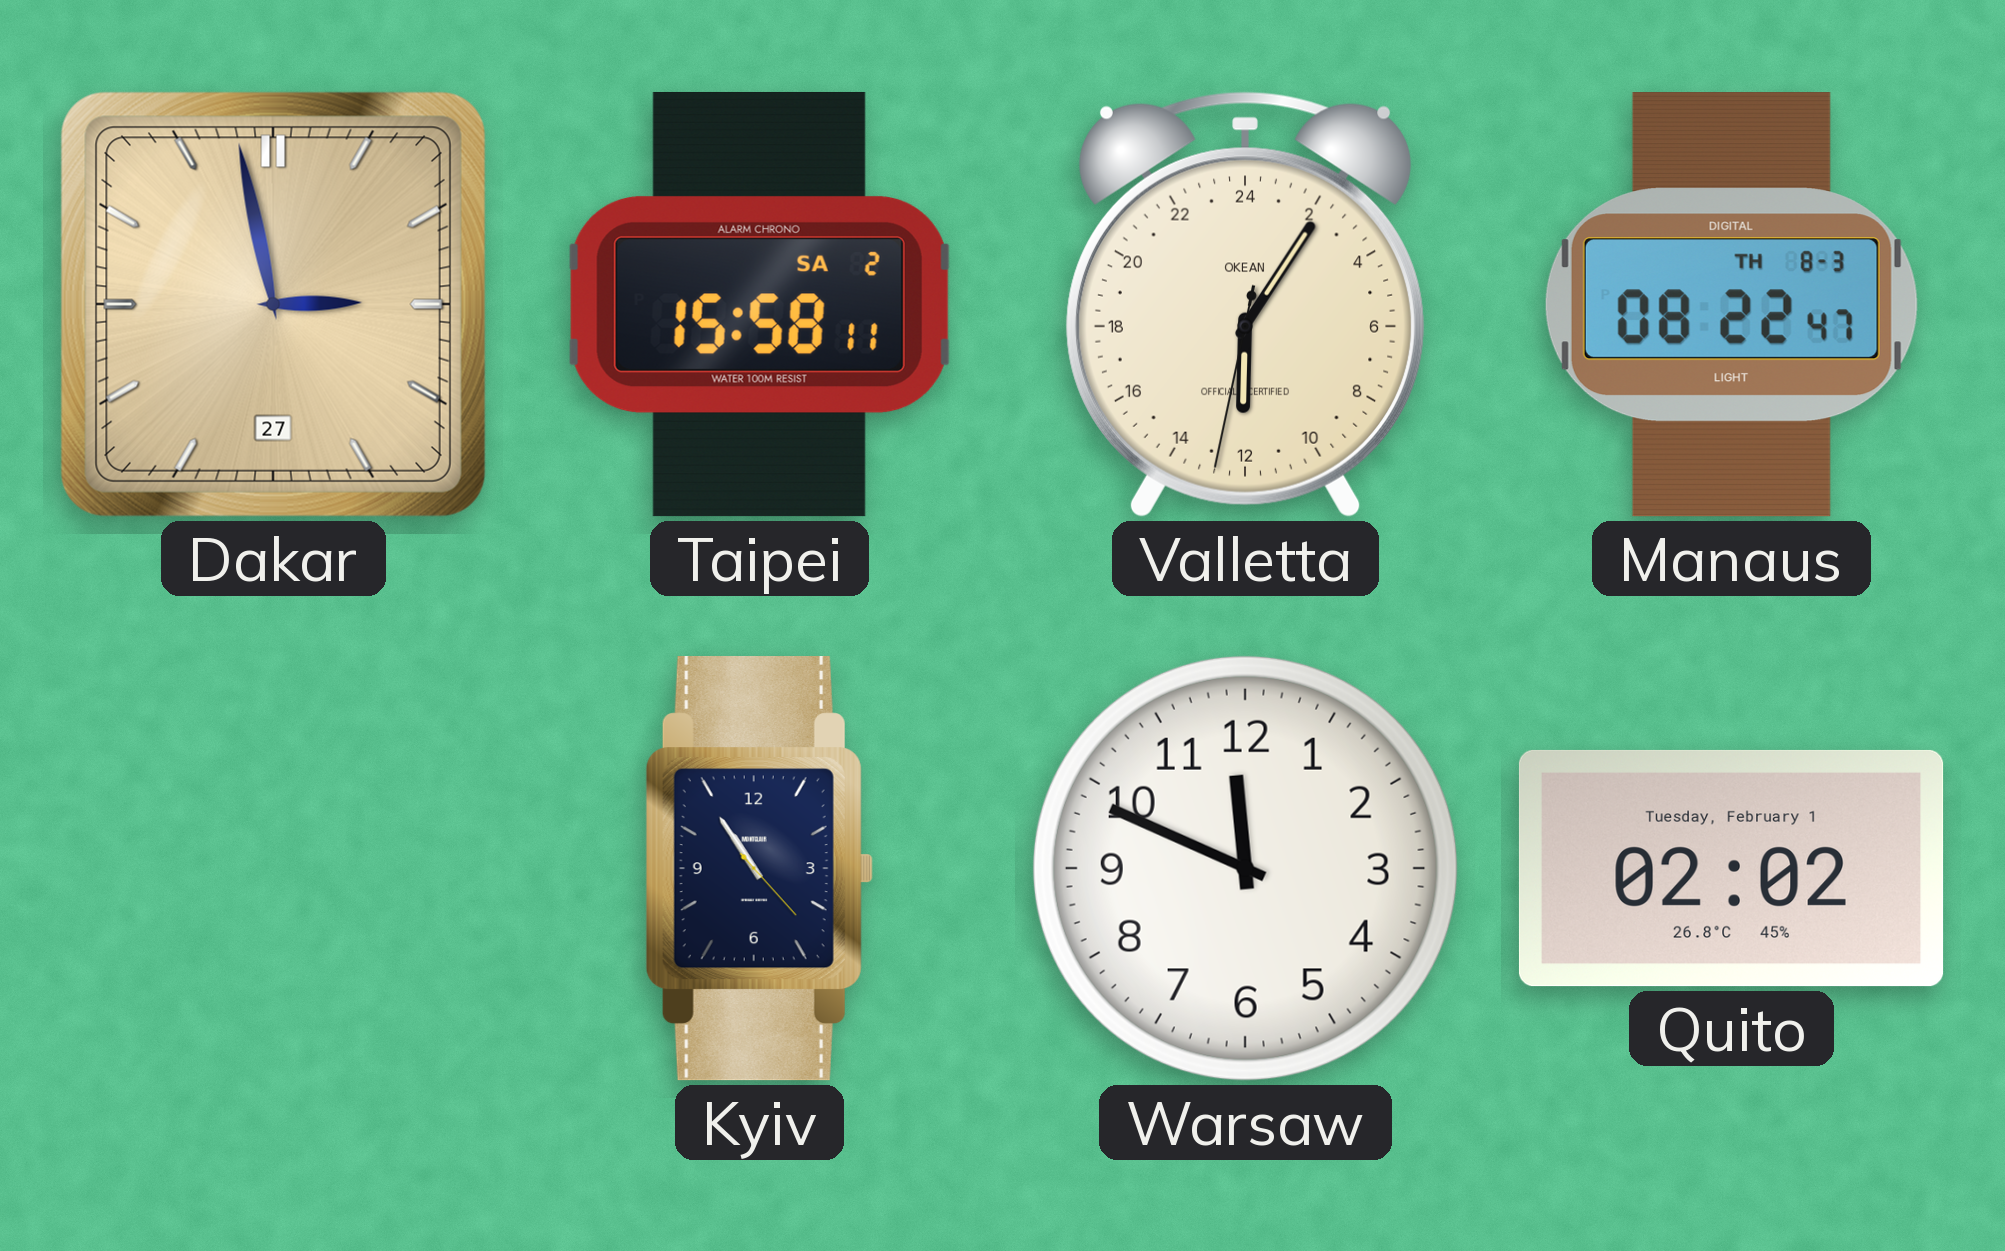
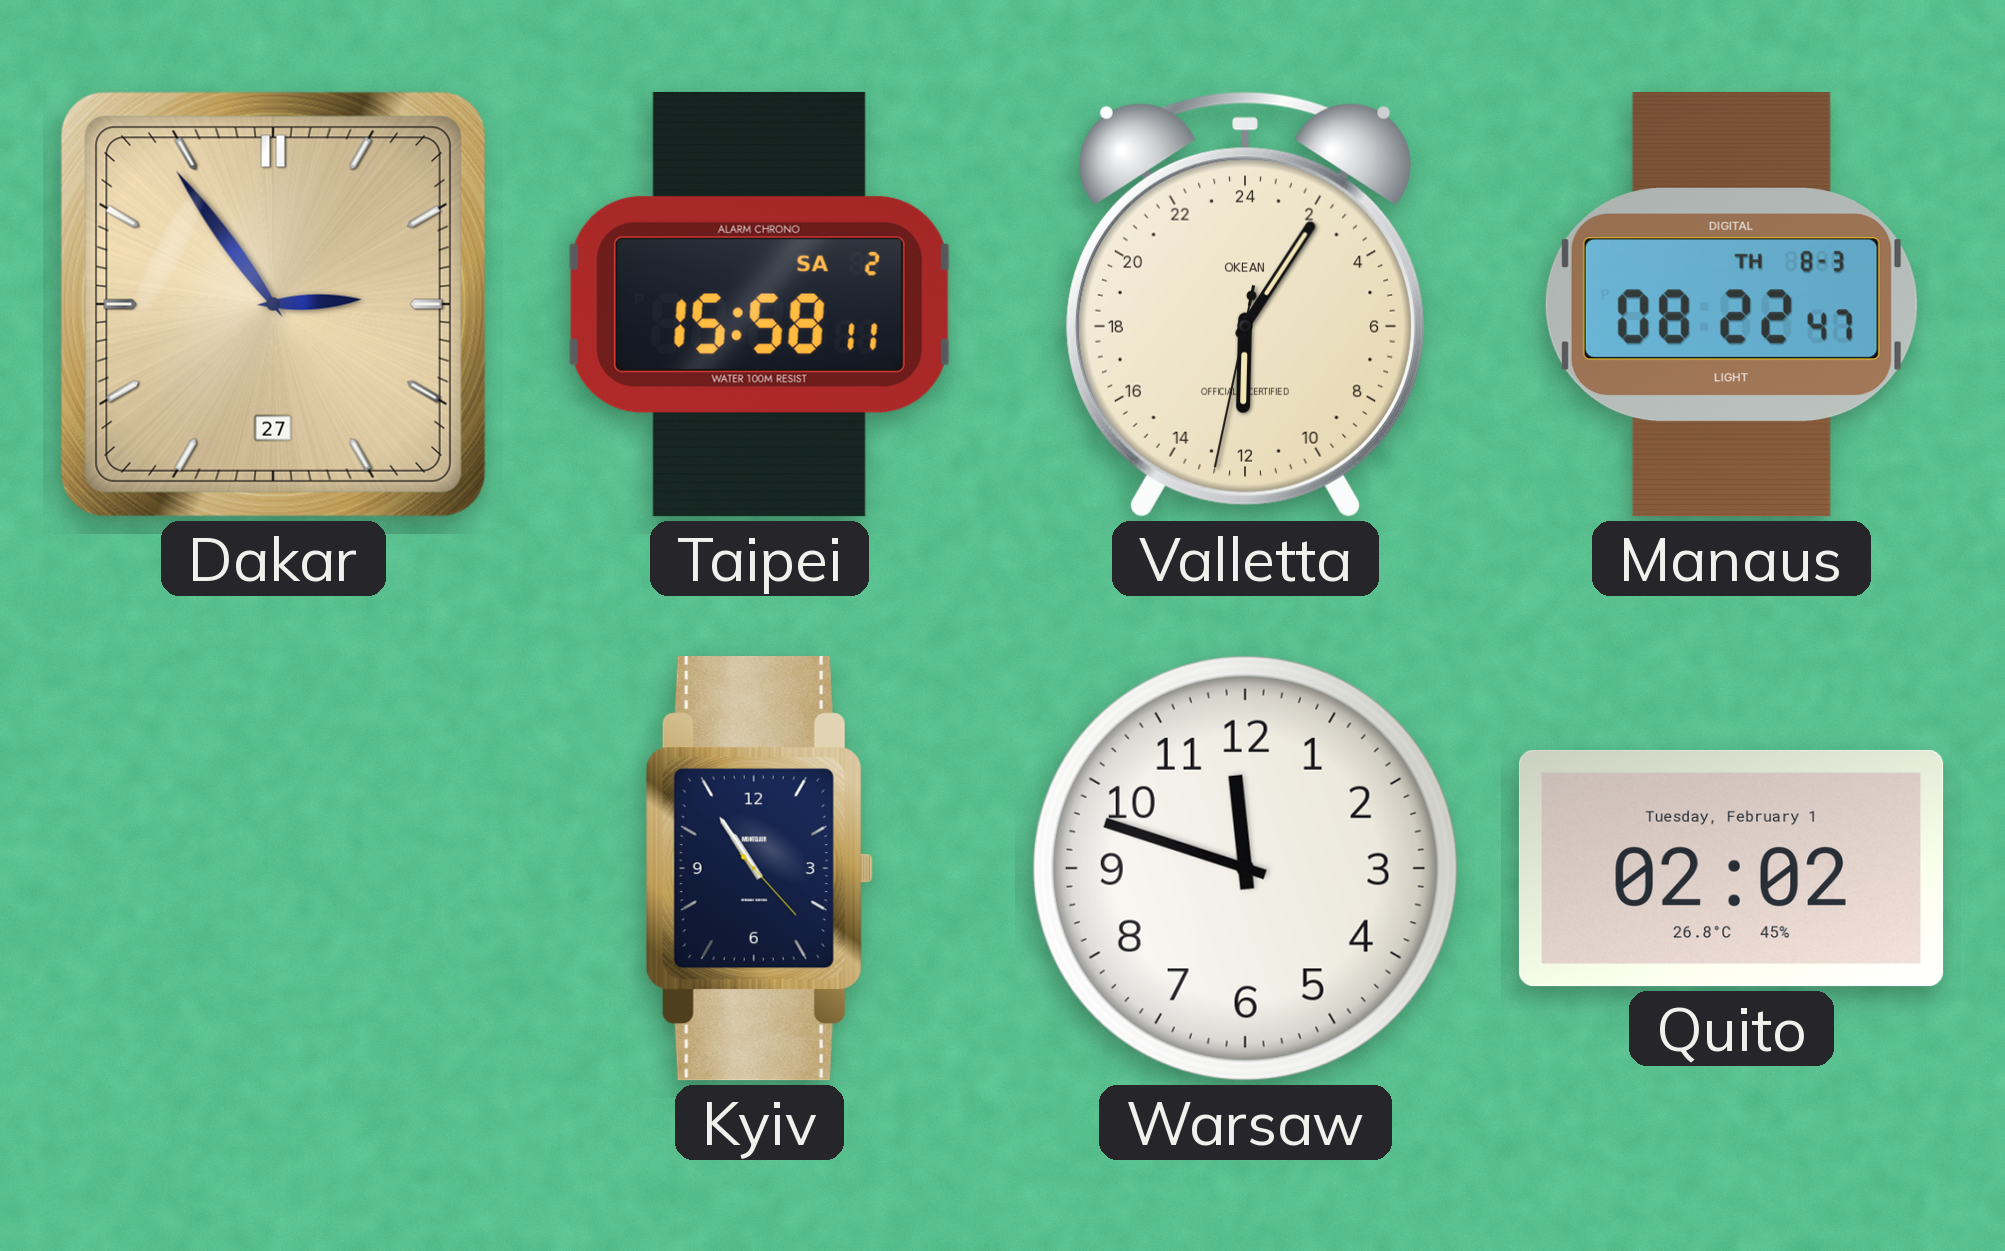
Dakar: 2:58 -> 2:54 (273, 304)
Warsaw: 11:49 -> 11:48 (1245, 868)
